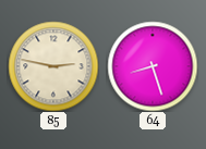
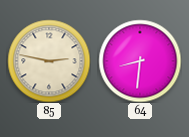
64: 8:27 -> 8:31 (140, 61)
